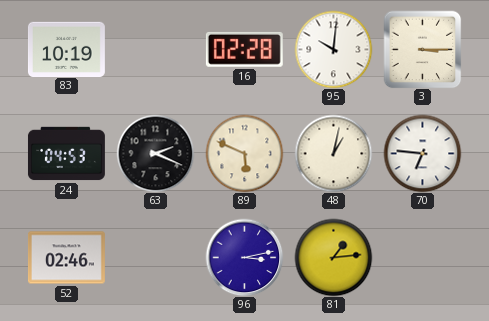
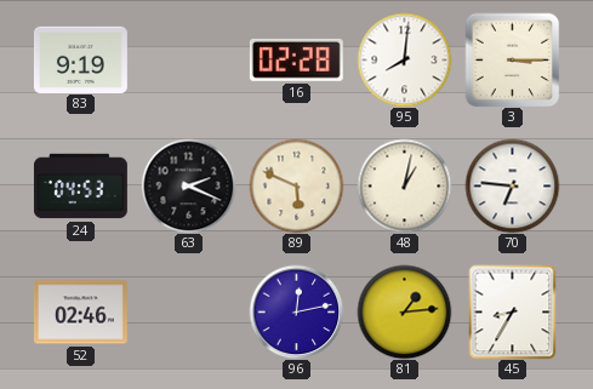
83: 10:19 -> 9:19 (80, 59)
95: 10:01 -> 8:01 (404, 59)
96: 3:13 -> 12:13 (296, 311)
45: none -> 8:35 (513, 311)
